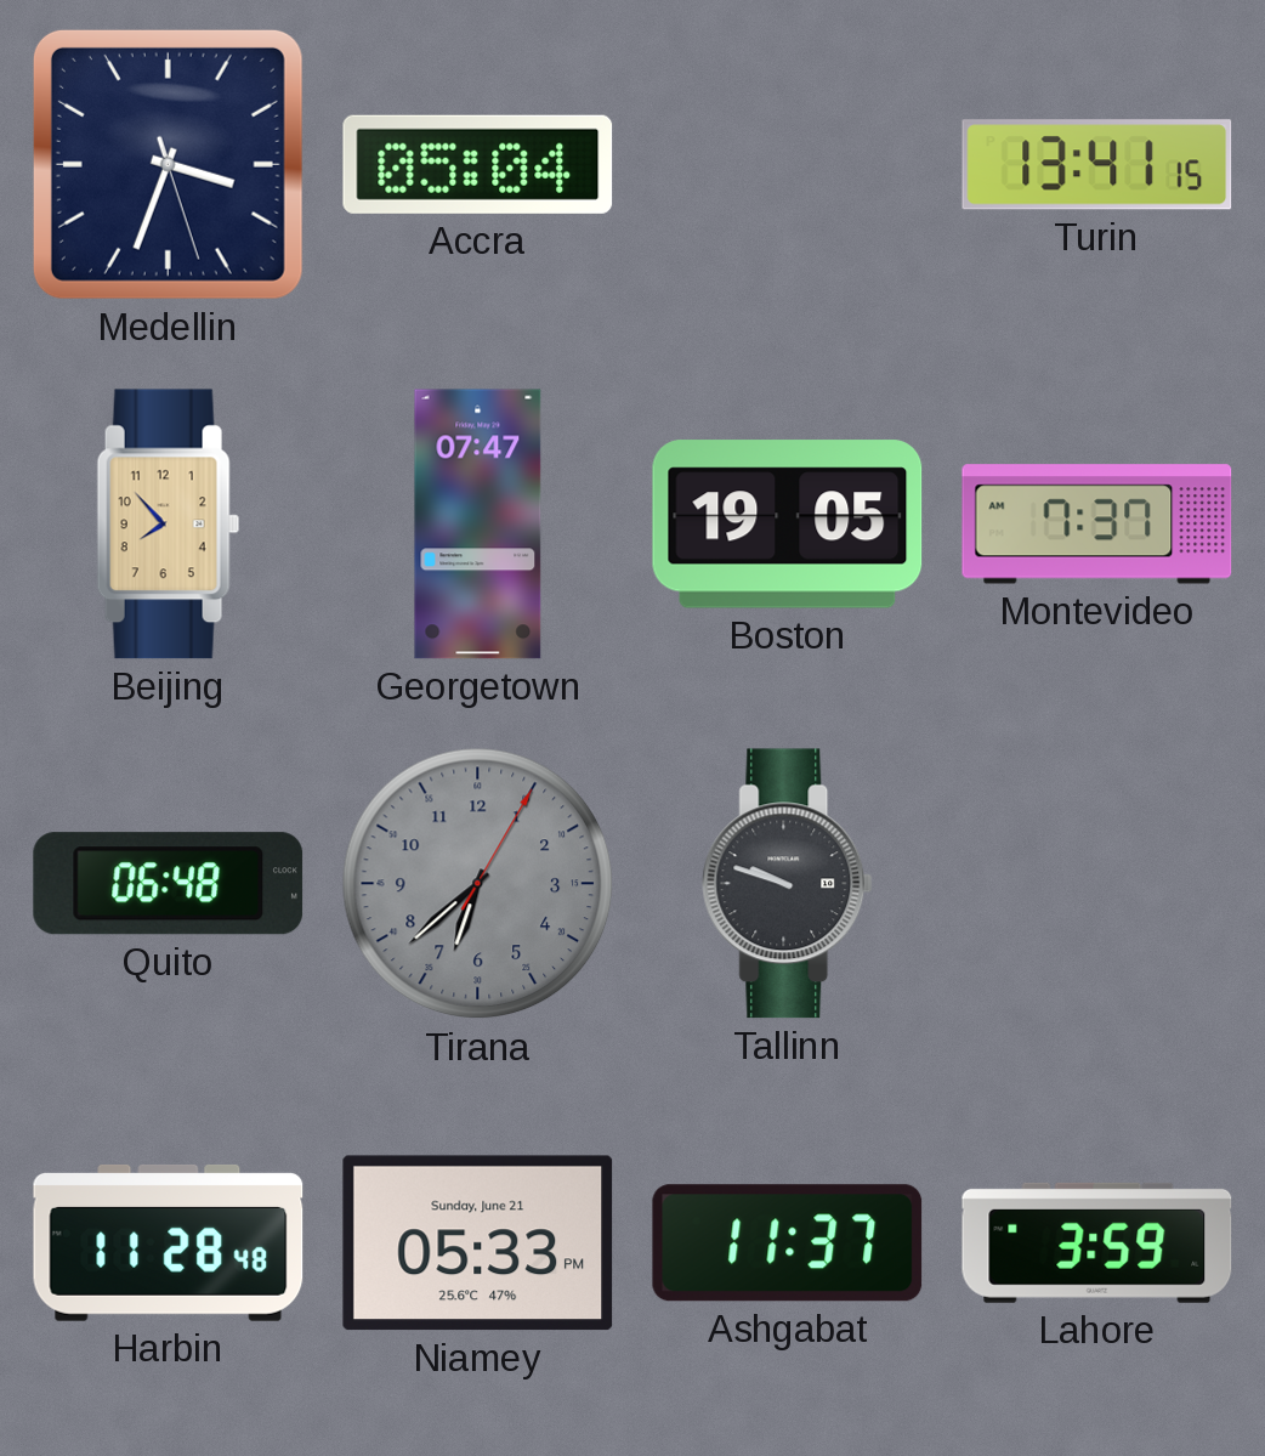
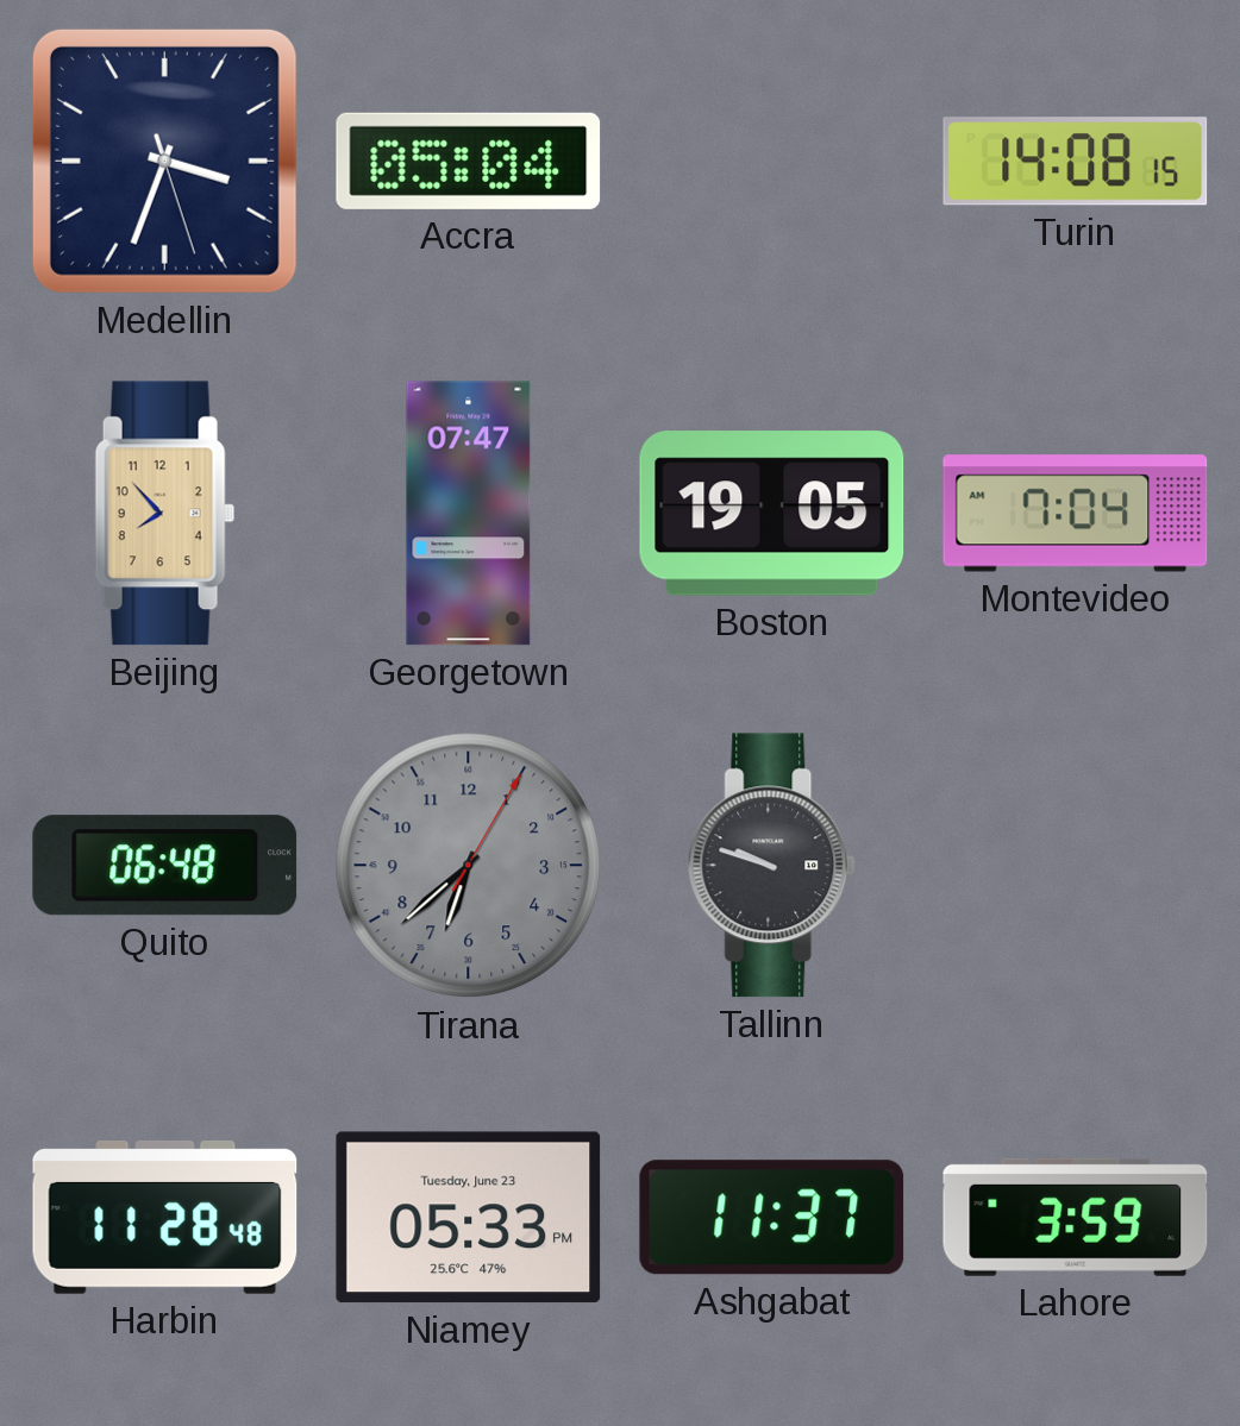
Turin: 13:41 -> 14:08 (1076, 162)
Montevideo: 7:37 -> 7:04 (1076, 514)
Niamey date: Sunday, June 21 -> Tuesday, June 23 (469, 1218)
